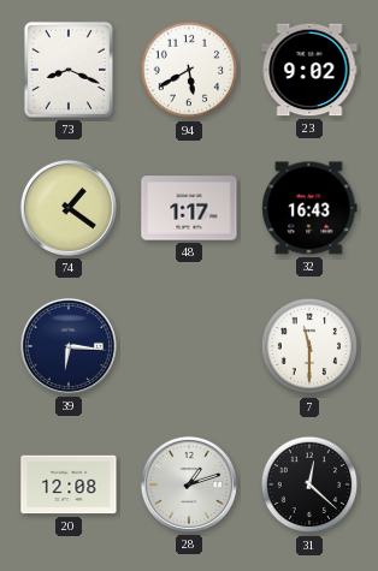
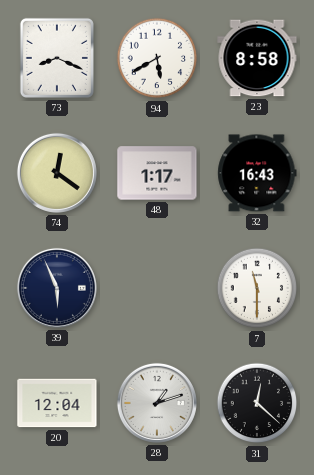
23: 9:02 -> 8:58 (257, 58)
74: 1:21 -> 12:21 (57, 173)
39: 6:16 -> 5:56 (57, 288)
20: 12:08 -> 12:04 (57, 403)
